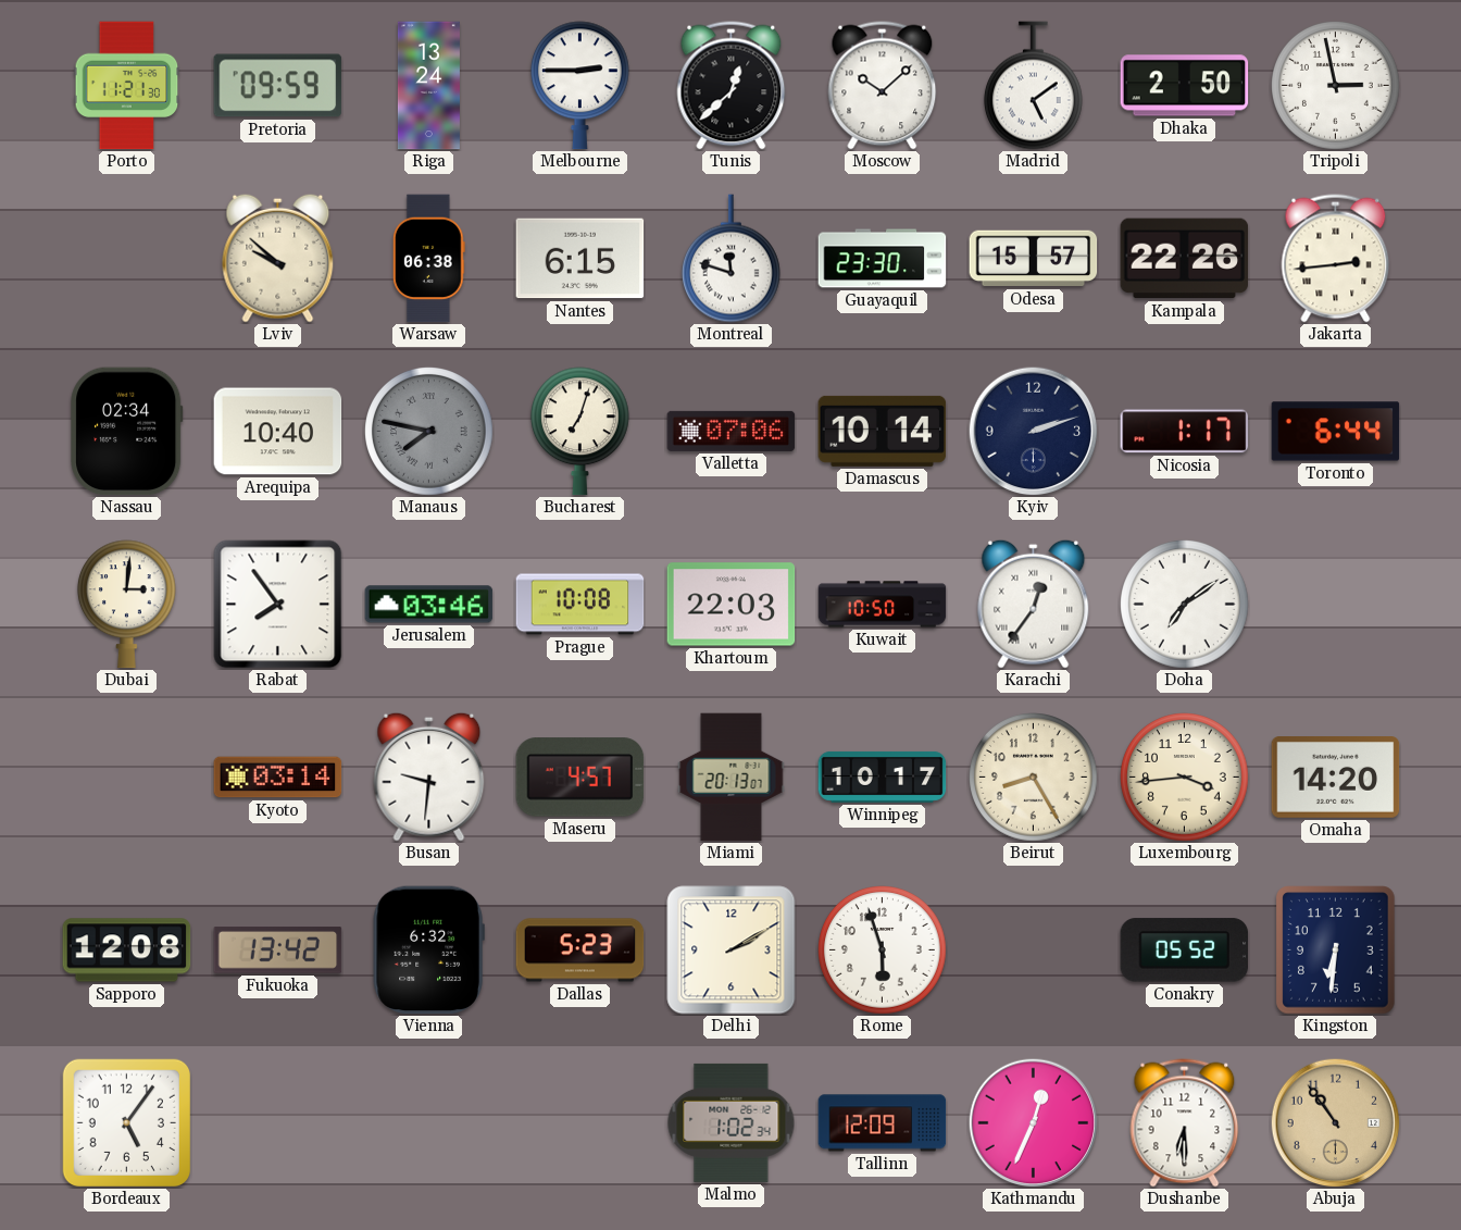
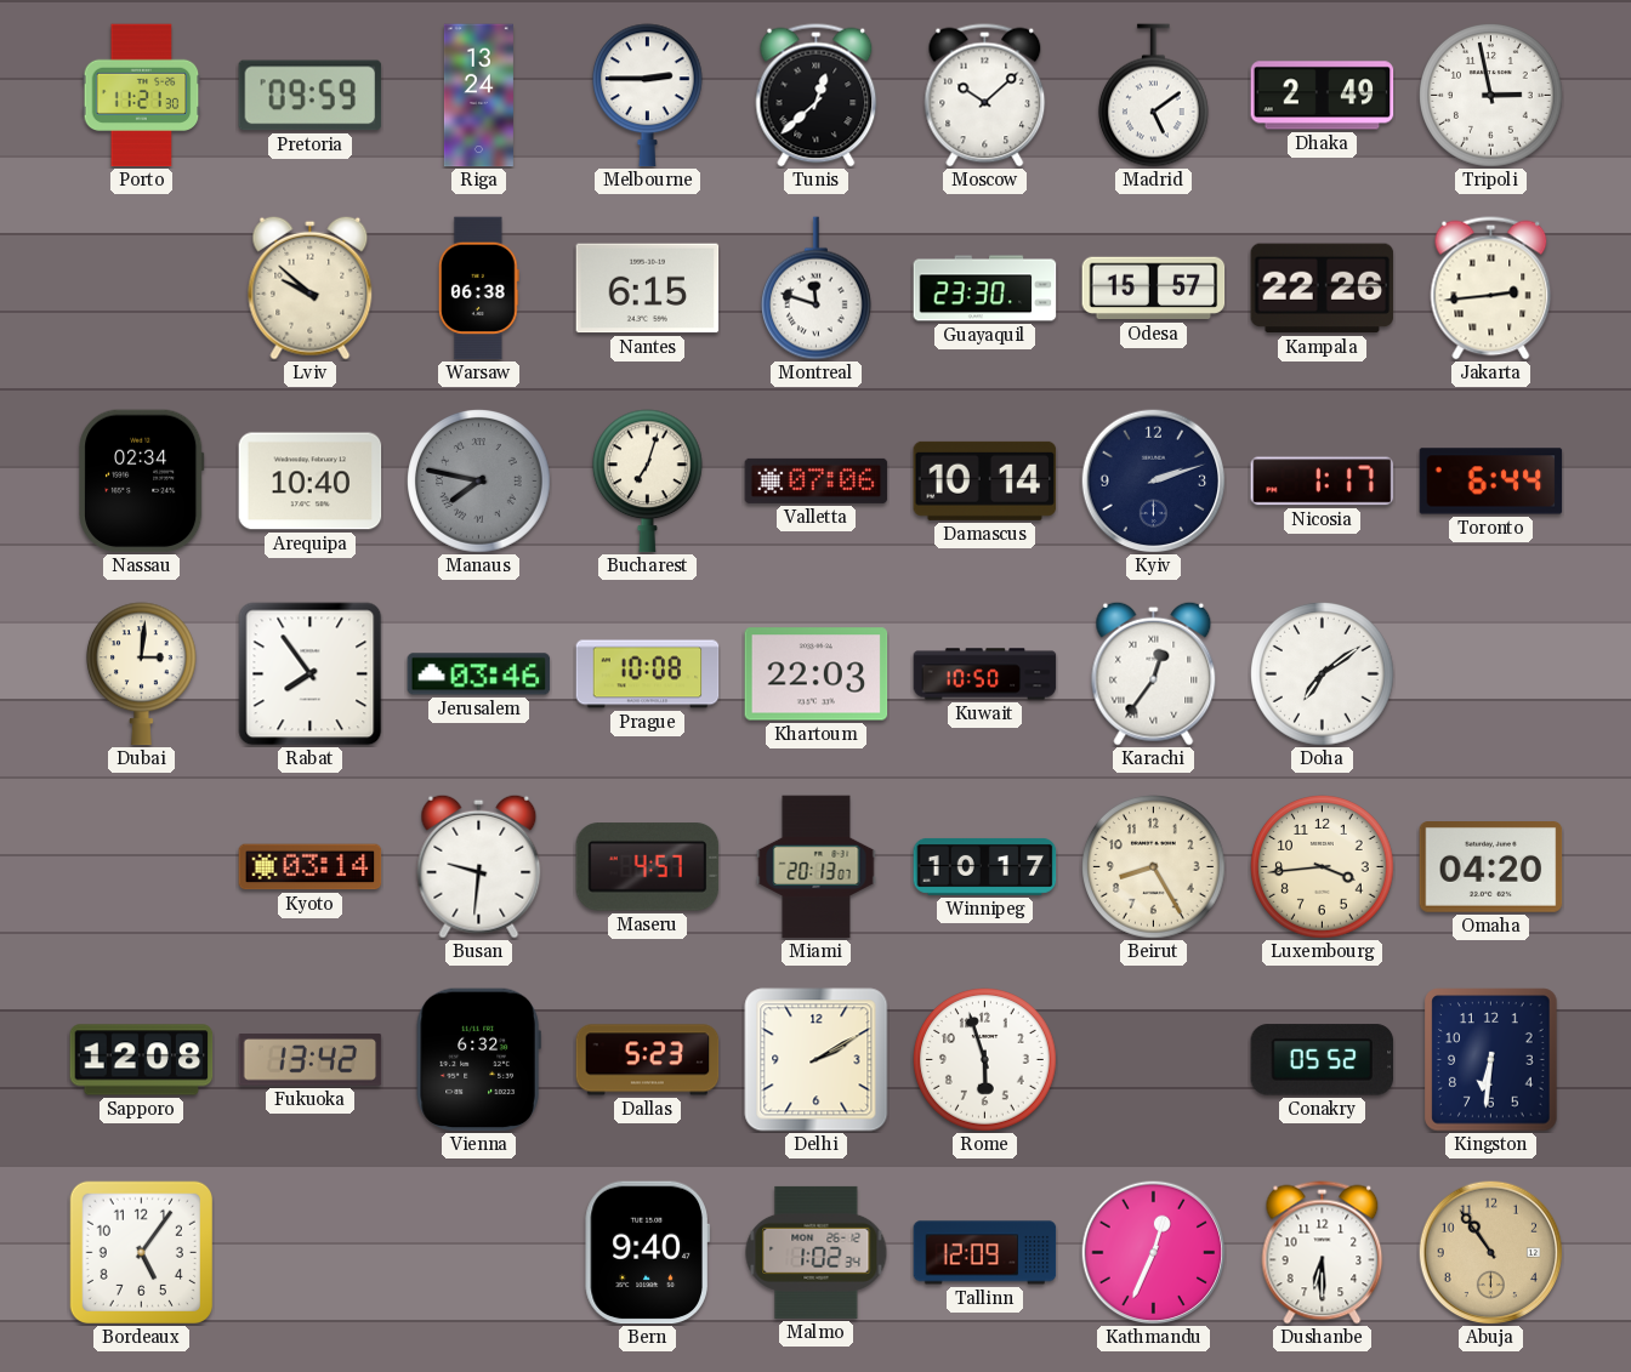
Dhaka: 2:50 -> 2:49 (1323, 96)
Omaha: 14:20 -> 04:20 (1491, 867)
Bern: none -> 9:40 (647, 1253)
